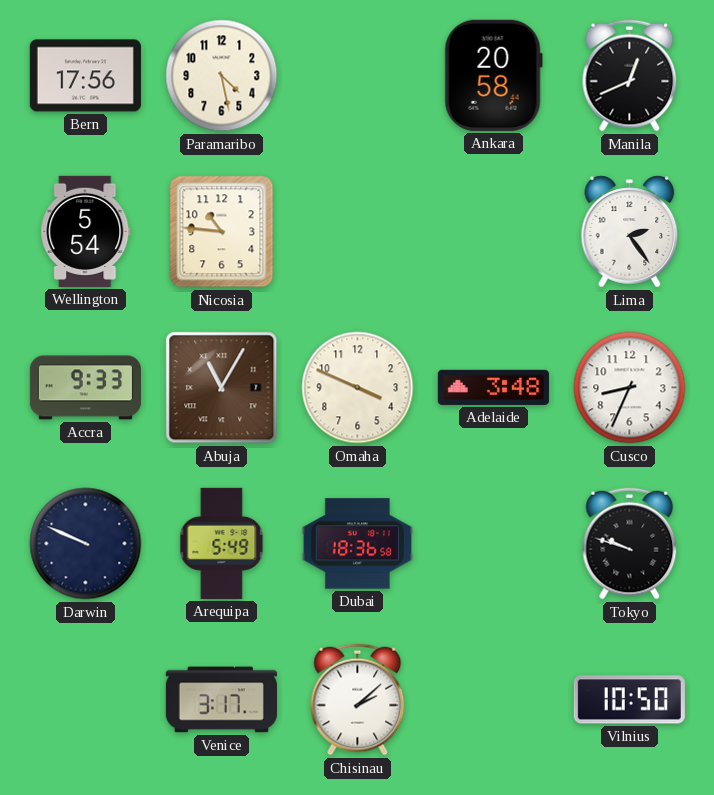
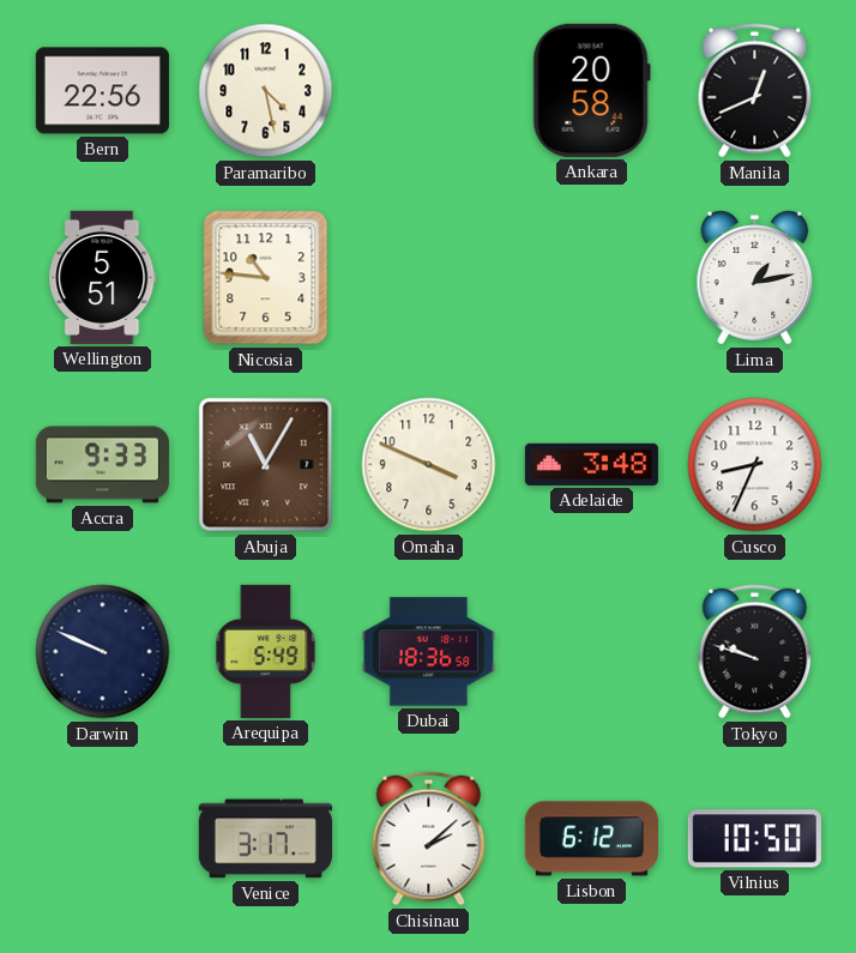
Bern: 17:56 -> 22:56 (102, 91)
Wellington: 5:54 -> 5:51 (103, 277)
Lima: 2:24 -> 1:13 (755, 278)
Lisbon: none -> 6:12 (591, 839)
